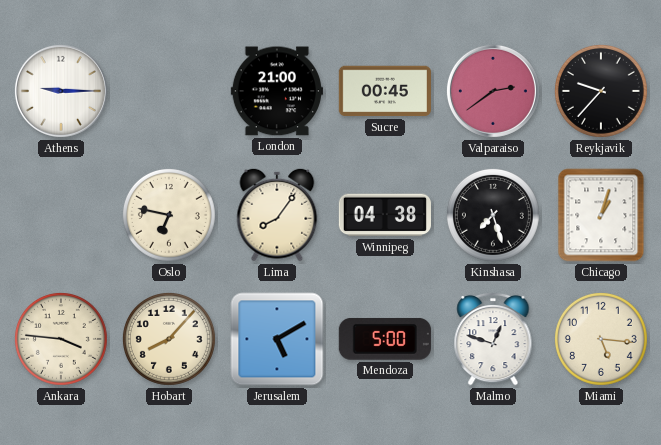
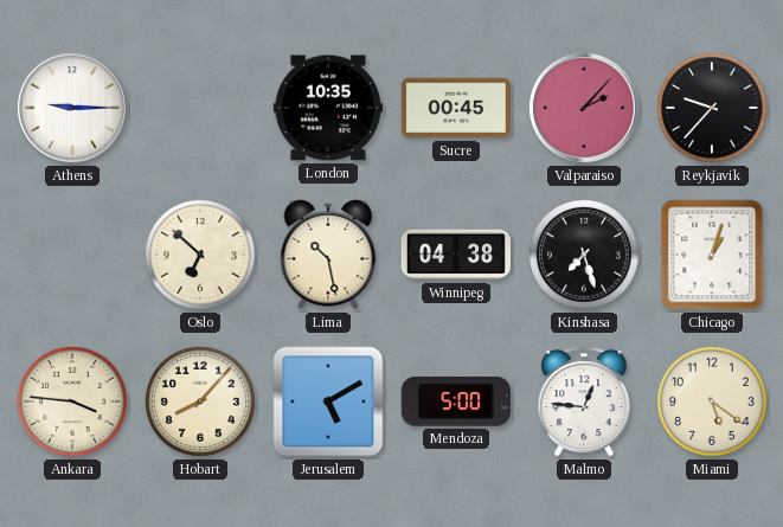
London: 21:00 -> 10:35 (328, 108)
Valparaiso: 2:39 -> 2:07 (584, 108)
Oslo: 6:47 -> 6:52 (200, 255)
Lima: 8:06 -> 10:28 (328, 255)
Malmo: 12:48 -> 12:46 (584, 401)
Miami: 5:16 -> 5:21 (712, 401)
